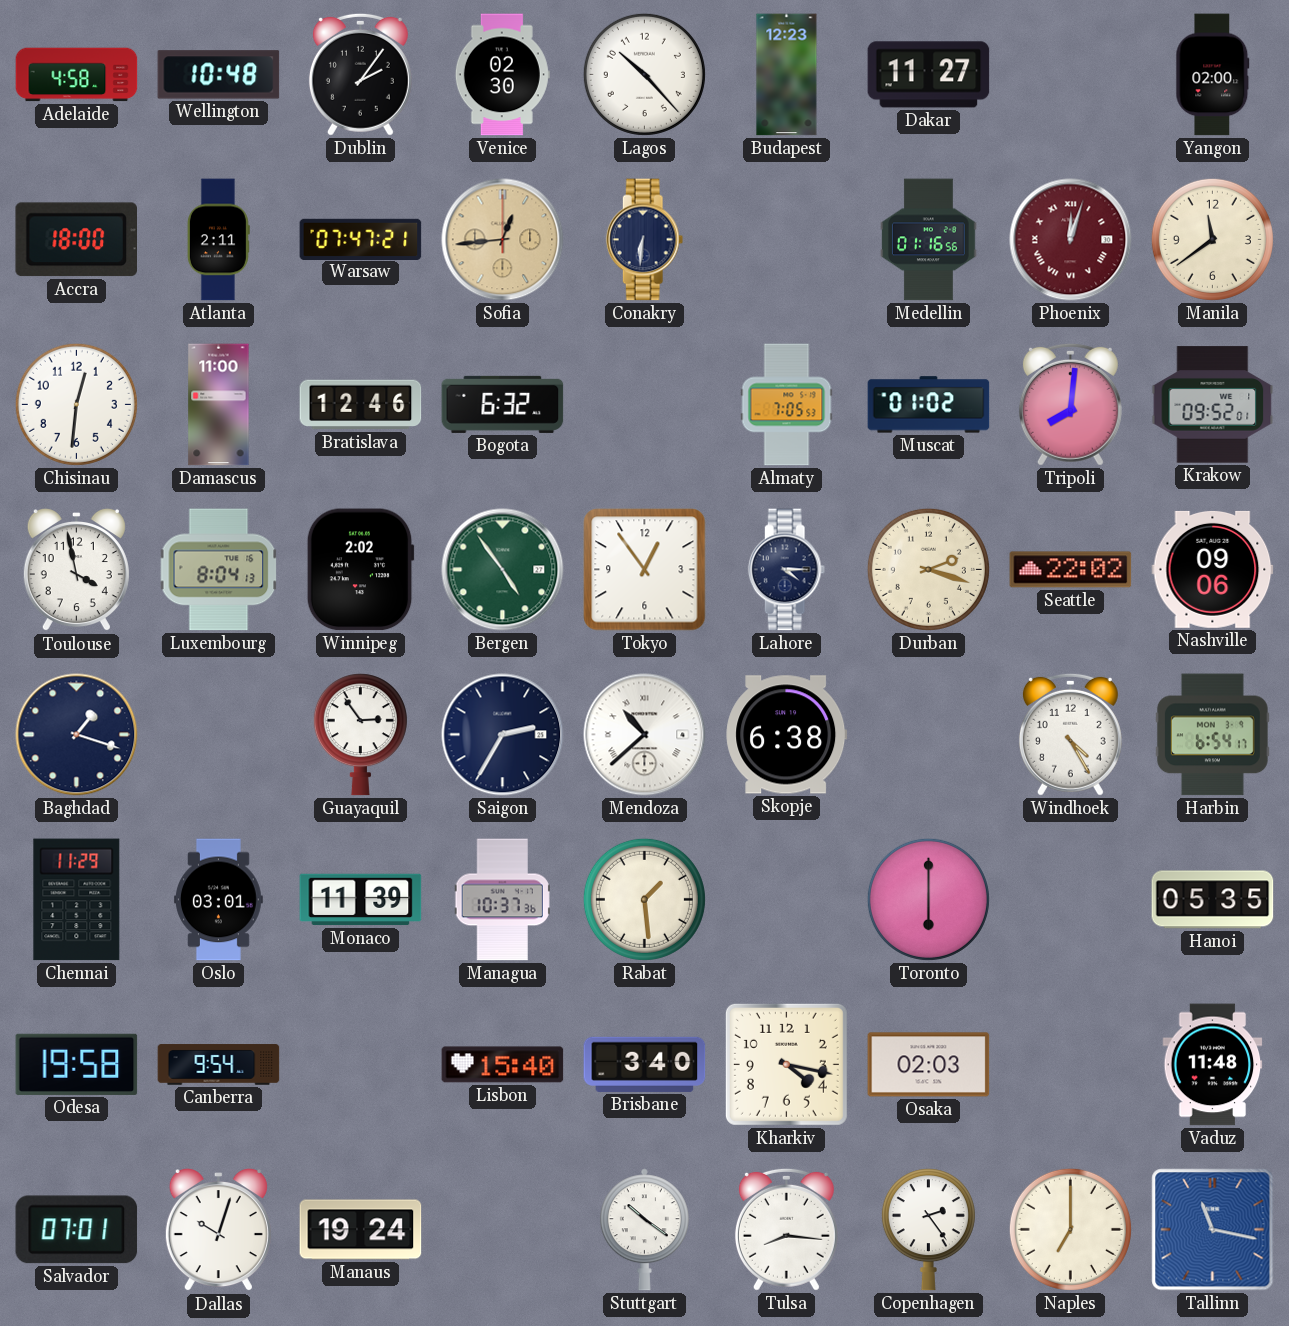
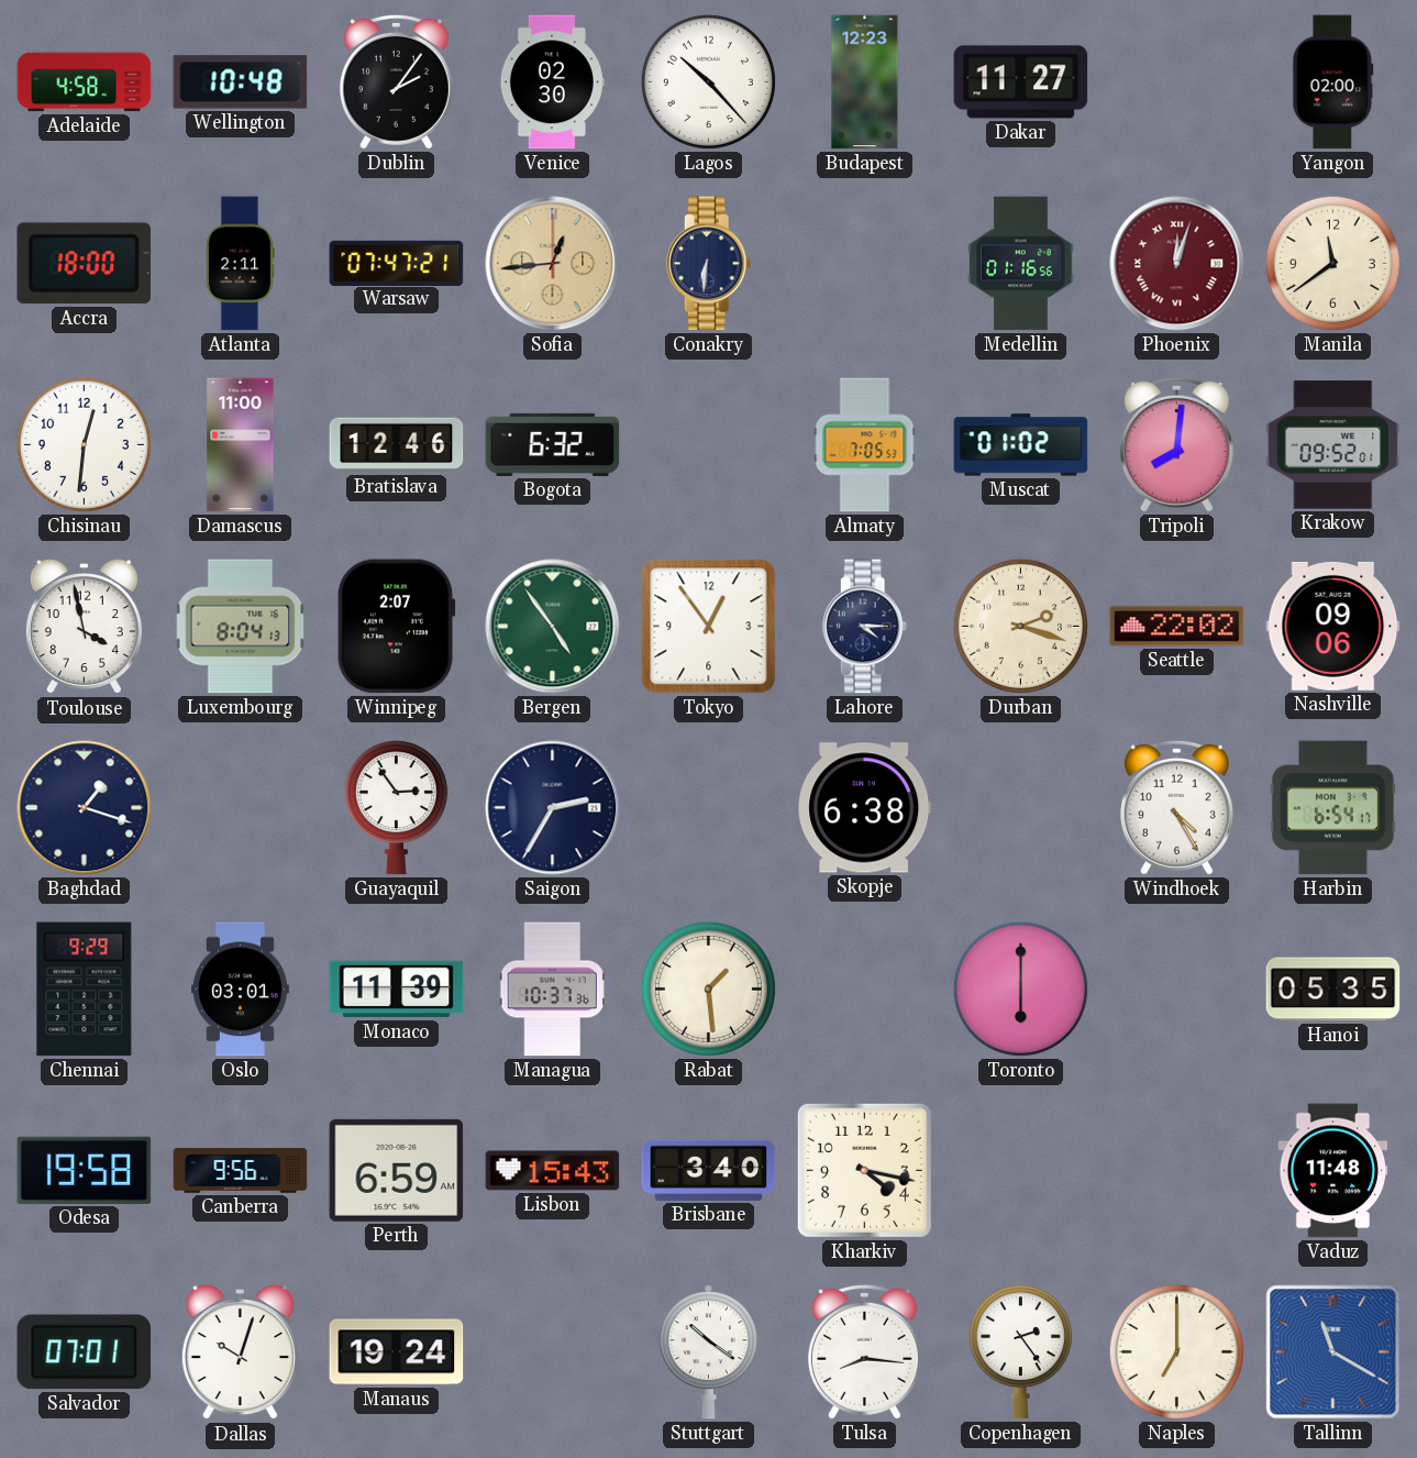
Winnipeg: 2:02 -> 2:07 (396, 627)
Mendoza: 10:38 -> none (645, 735)
Chennai: 11:29 -> 9:29 (85, 990)
Canberra: 9:54 -> 9:56 (241, 1171)
Perth: none -> 6:59 (397, 1170)
Lisbon: 15:40 -> 15:43 (553, 1171)
Osaka: 02:03 -> none (929, 1065)
Tallinn: 11:17 -> 11:20 (1333, 1352)
